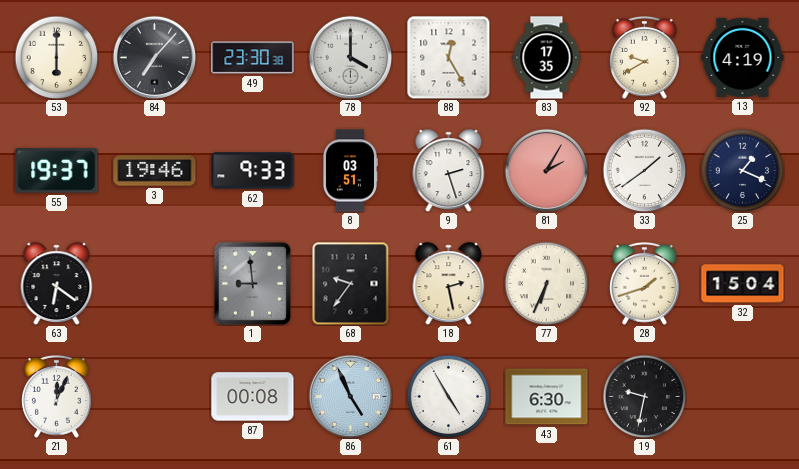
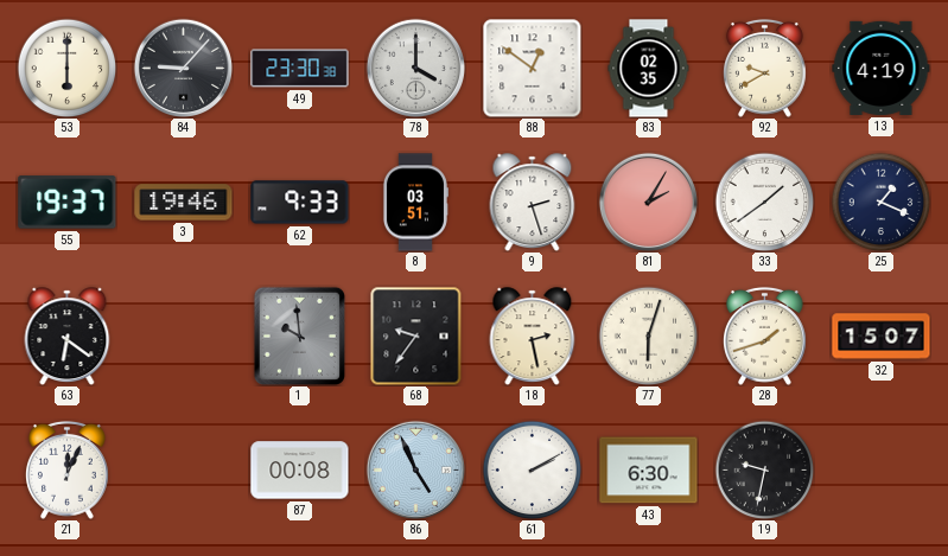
84: 7:07 -> 9:07 (183, 68)
88: 12:25 -> 12:51 (532, 68)
83: 17:35 -> 02:35 (649, 69)
1: 8:59 -> 9:59 (299, 335)
77: 6:34 -> 6:03 (648, 335)
32: 15:04 -> 15:07 (882, 337)
61: 4:55 -> 2:10 (532, 469)
